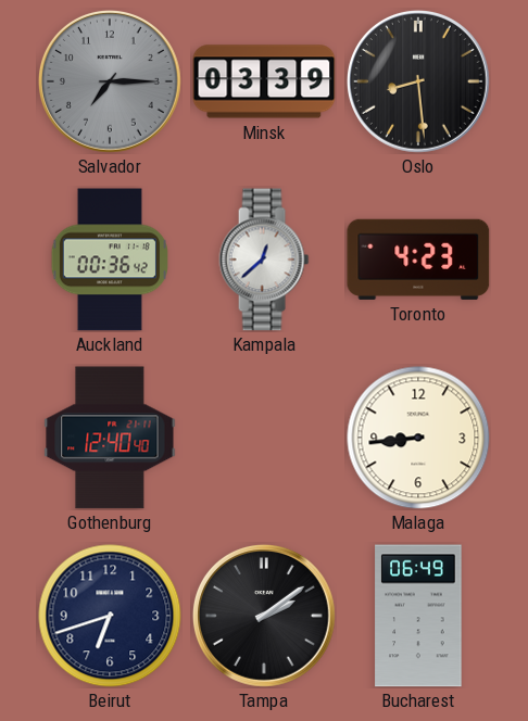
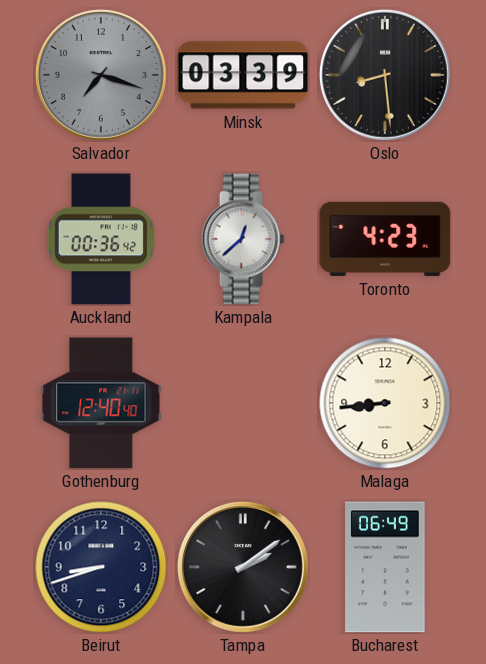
Salvador: 7:15 -> 7:18 (101, 75)
Beirut: 6:42 -> 8:42 (101, 567)
